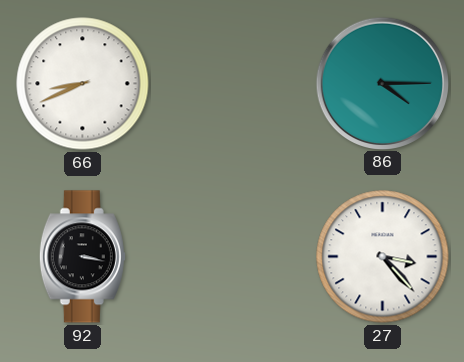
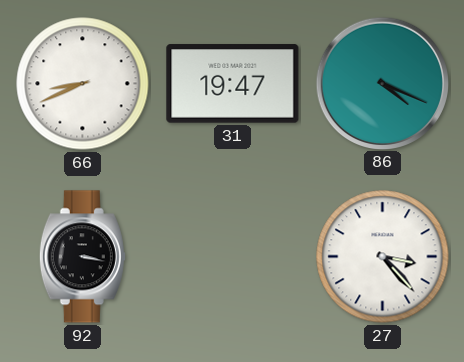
31: none -> 19:47 (233, 84)
86: 4:15 -> 4:19 (382, 83)
